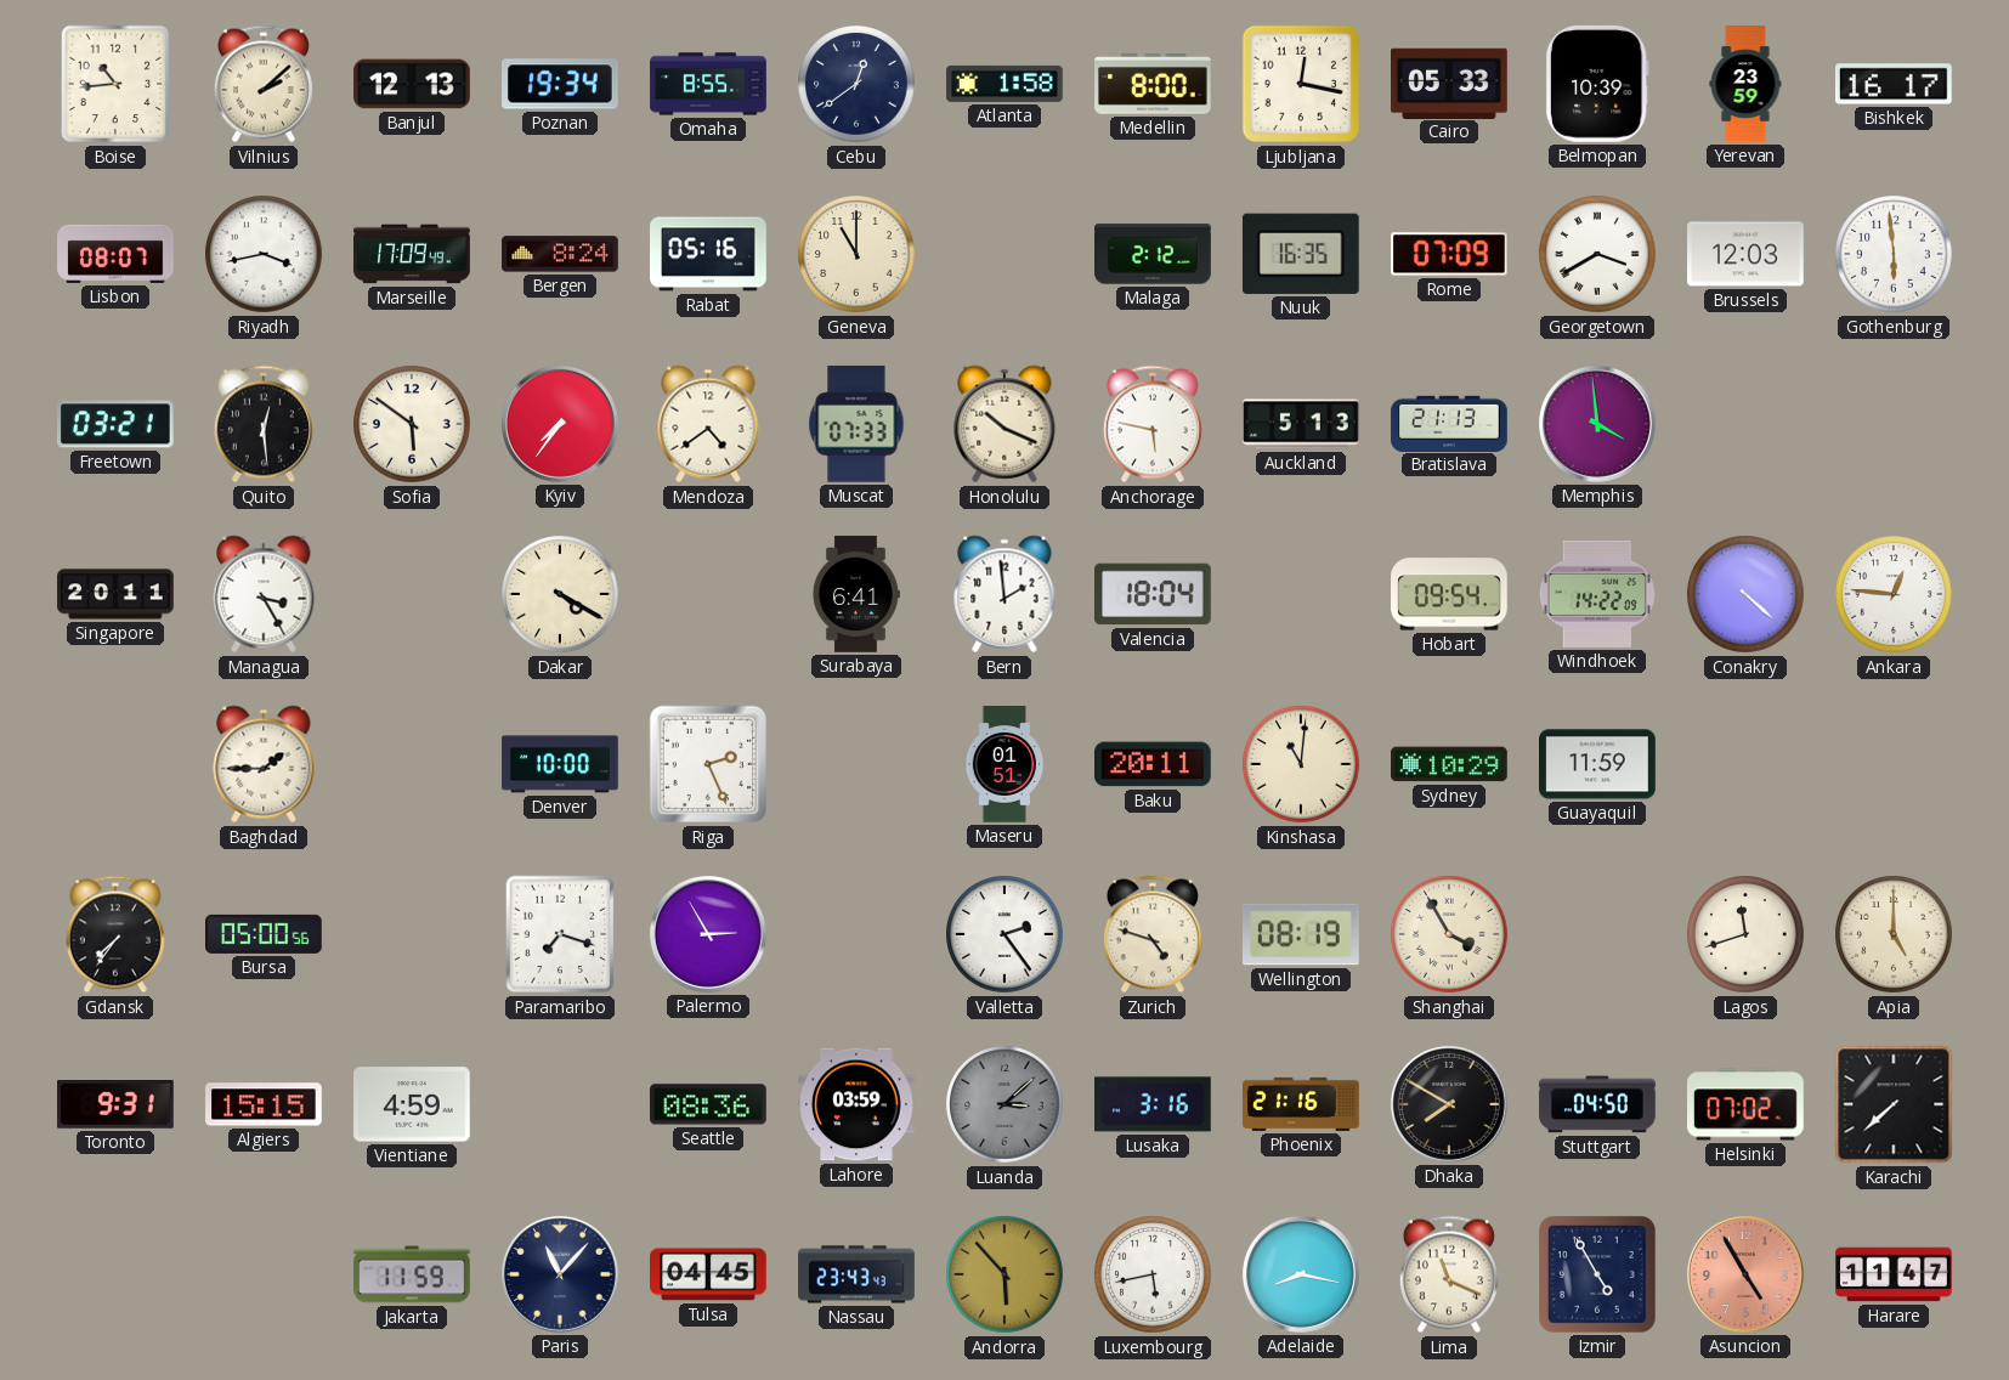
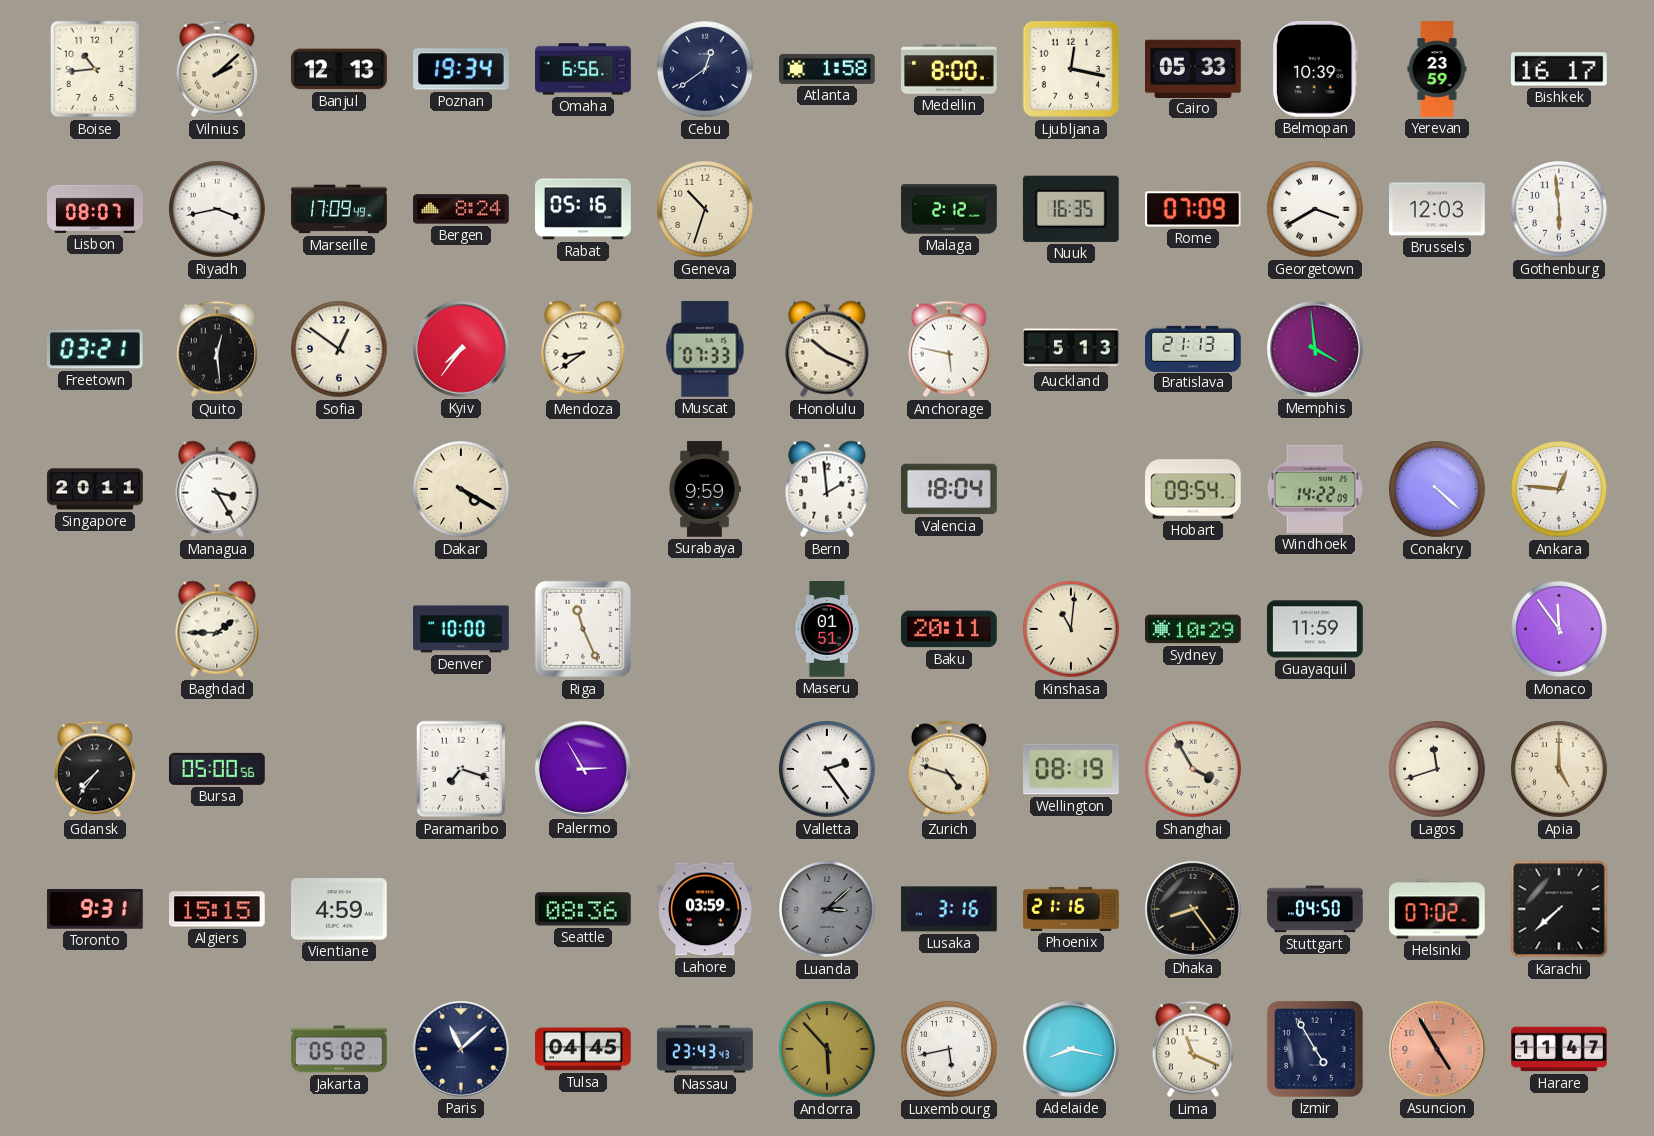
Omaha: 8:55 -> 6:56 (583, 69)
Geneva: 11:00 -> 10:33 (705, 209)
Sofia: 5:51 -> 12:51 (339, 349)
Mendoza: 4:39 -> 8:39 (583, 349)
Surabaya: 6:41 -> 9:59 (704, 489)
Riga: 2:26 -> 11:26 (583, 629)
Monaco: none -> 11:54 (1559, 629)
Dhaka: 7:50 -> 8:24 (1193, 909)
Jakarta: 11:59 -> 05:02 (339, 1049)
Paris: 11:07 -> 11:08 (461, 1049)
